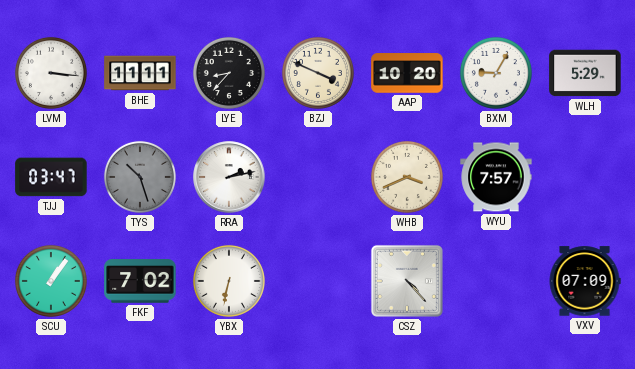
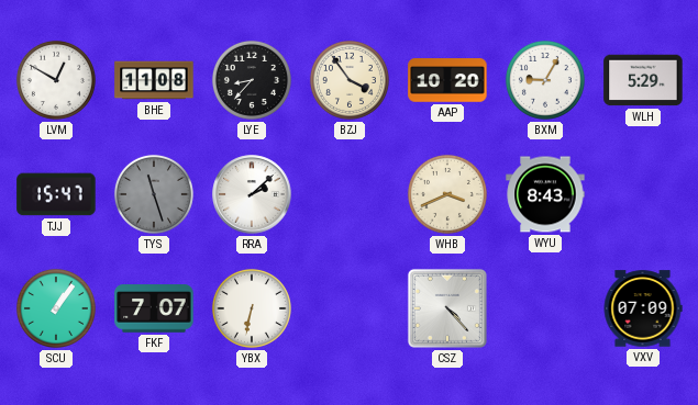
LVM: 3:16 -> 12:50 (56, 80)
BHE: 11:11 -> 11:08 (154, 80)
BZJ: 3:49 -> 3:54 (350, 80)
TJJ: 03:47 -> 15:47 (56, 194)
TYS: 10:27 -> 11:27 (154, 194)
RRA: 2:13 -> 2:08 (252, 194)
WYU: 7:57 -> 8:43 (545, 194)
FKF: 7:02 -> 7:07 (154, 308)
